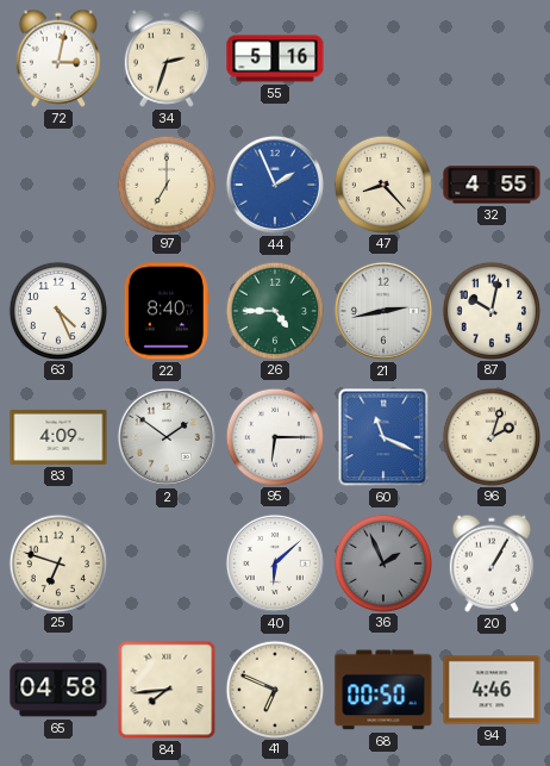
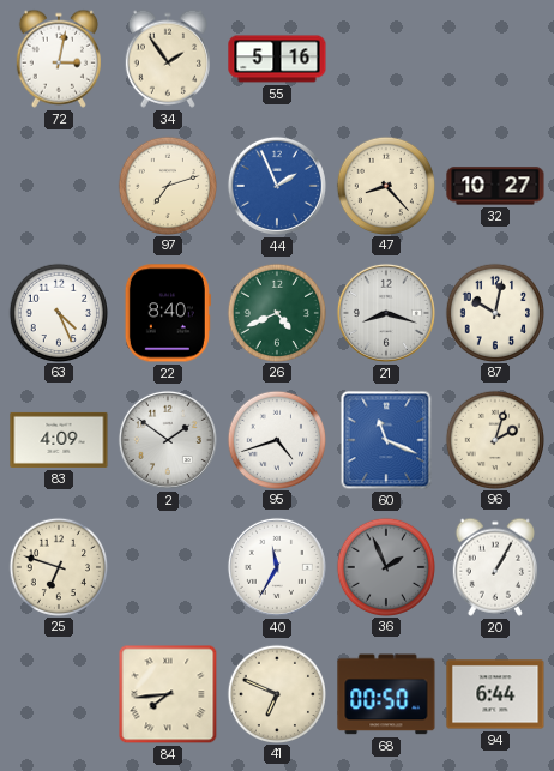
34: 2:33 -> 1:54 (168, 59)
97: 7:00 -> 7:12 (167, 185)
32: 4:55 -> 10:27 (495, 186)
26: 4:45 -> 4:41 (276, 312)
21: 2:43 -> 8:18 (386, 313)
95: 6:15 -> 4:42 (276, 439)
40: 6:08 -> 11:35 (277, 567)
65: 04:58 -> none (58, 690)
94: 4:46 -> 6:44 (495, 694)
